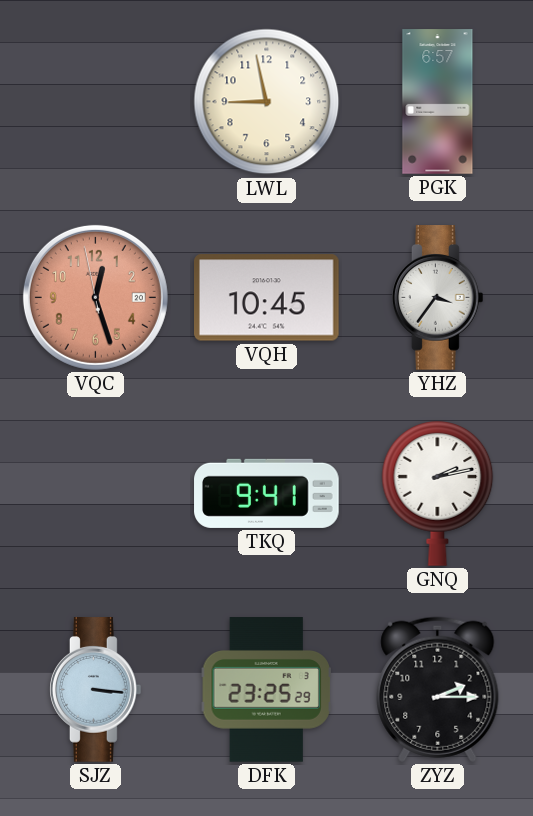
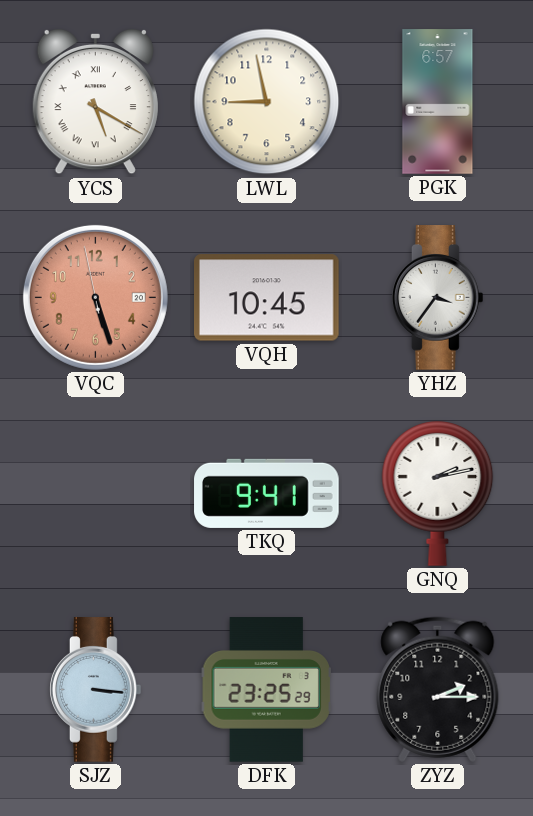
YCS: none -> 5:20 (95, 102)
VQC: 12:26 -> 5:26 (95, 297)
